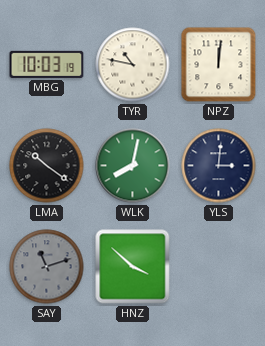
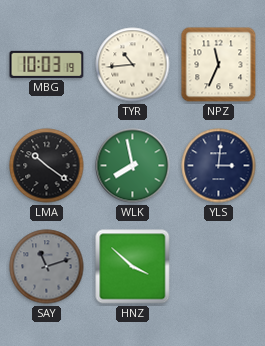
TYR: 10:47 -> 10:44 (133, 65)
NPZ: 12:01 -> 11:34 (219, 65)
WLK: 8:02 -> 7:58 (133, 166)
